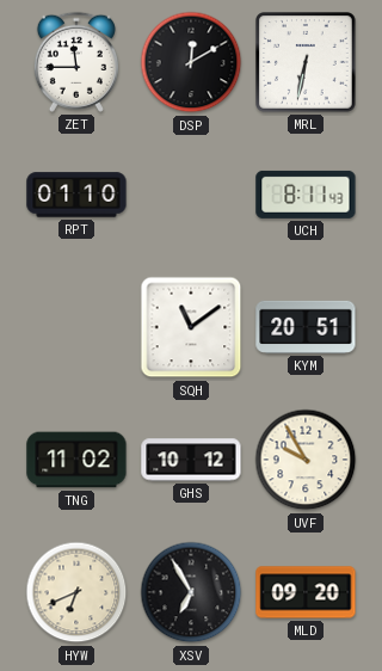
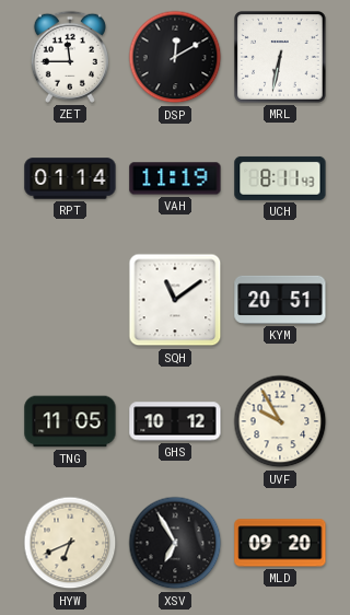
RPT: 01:10 -> 01:14 (70, 178)
VAH: none -> 11:19 (175, 178)
TNG: 11:02 -> 11:05 (70, 421)
